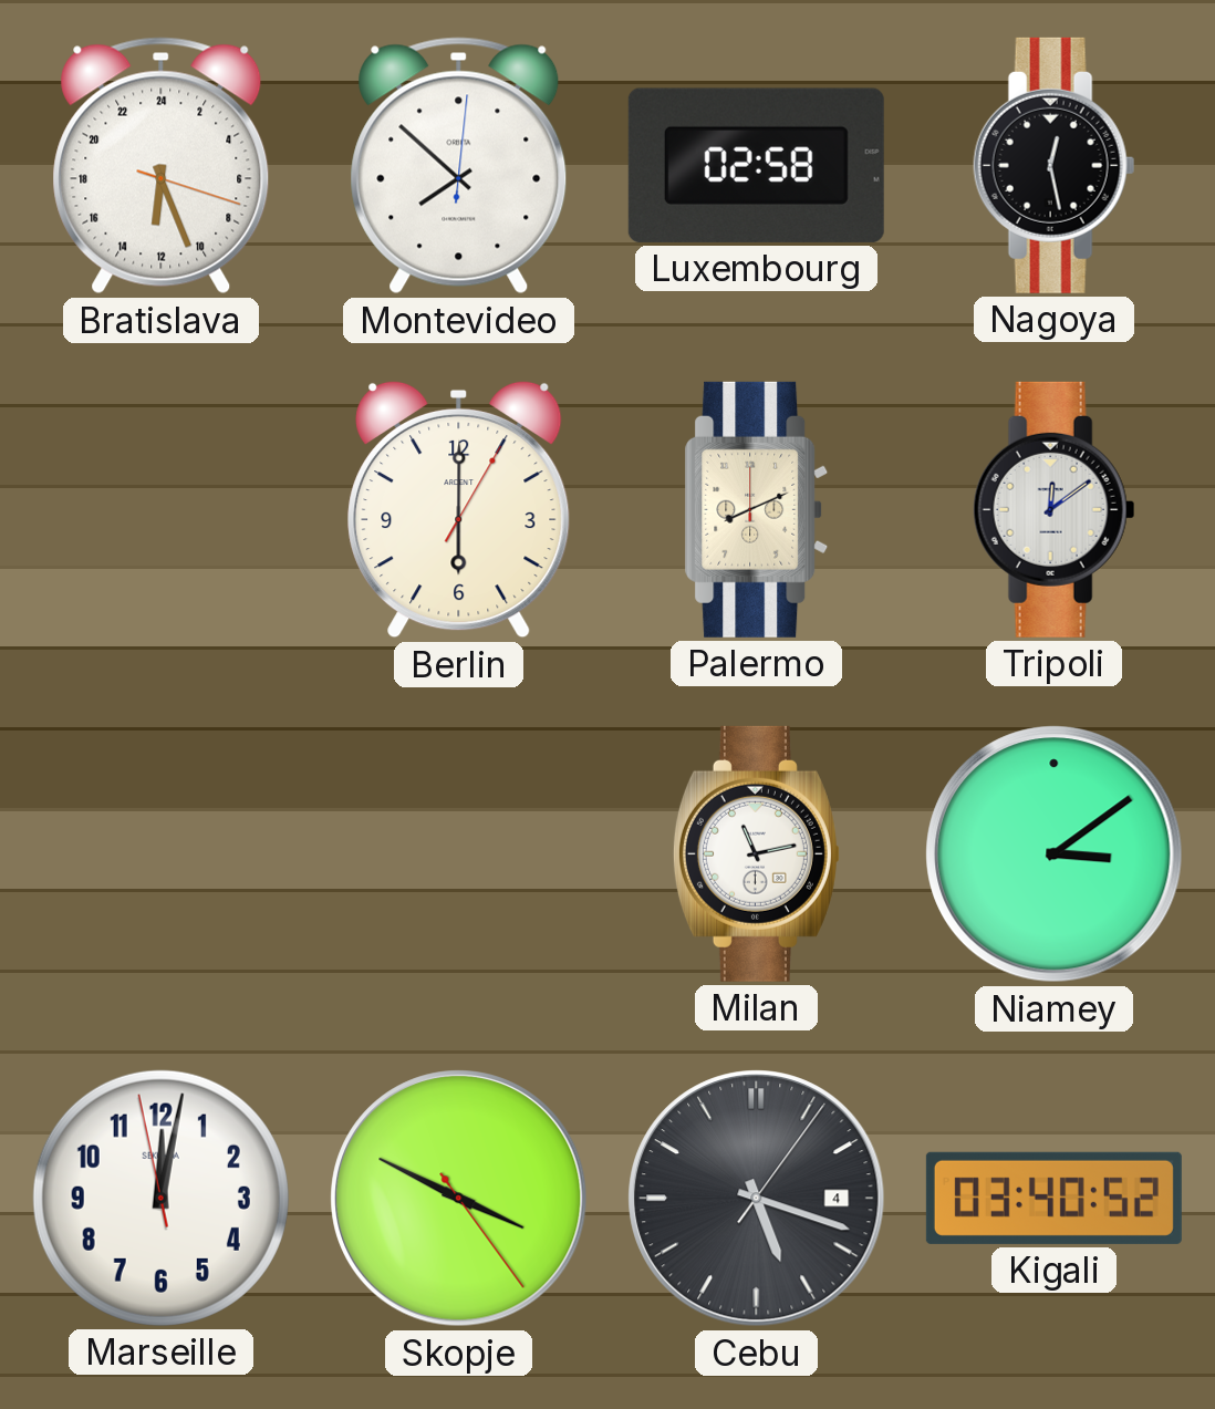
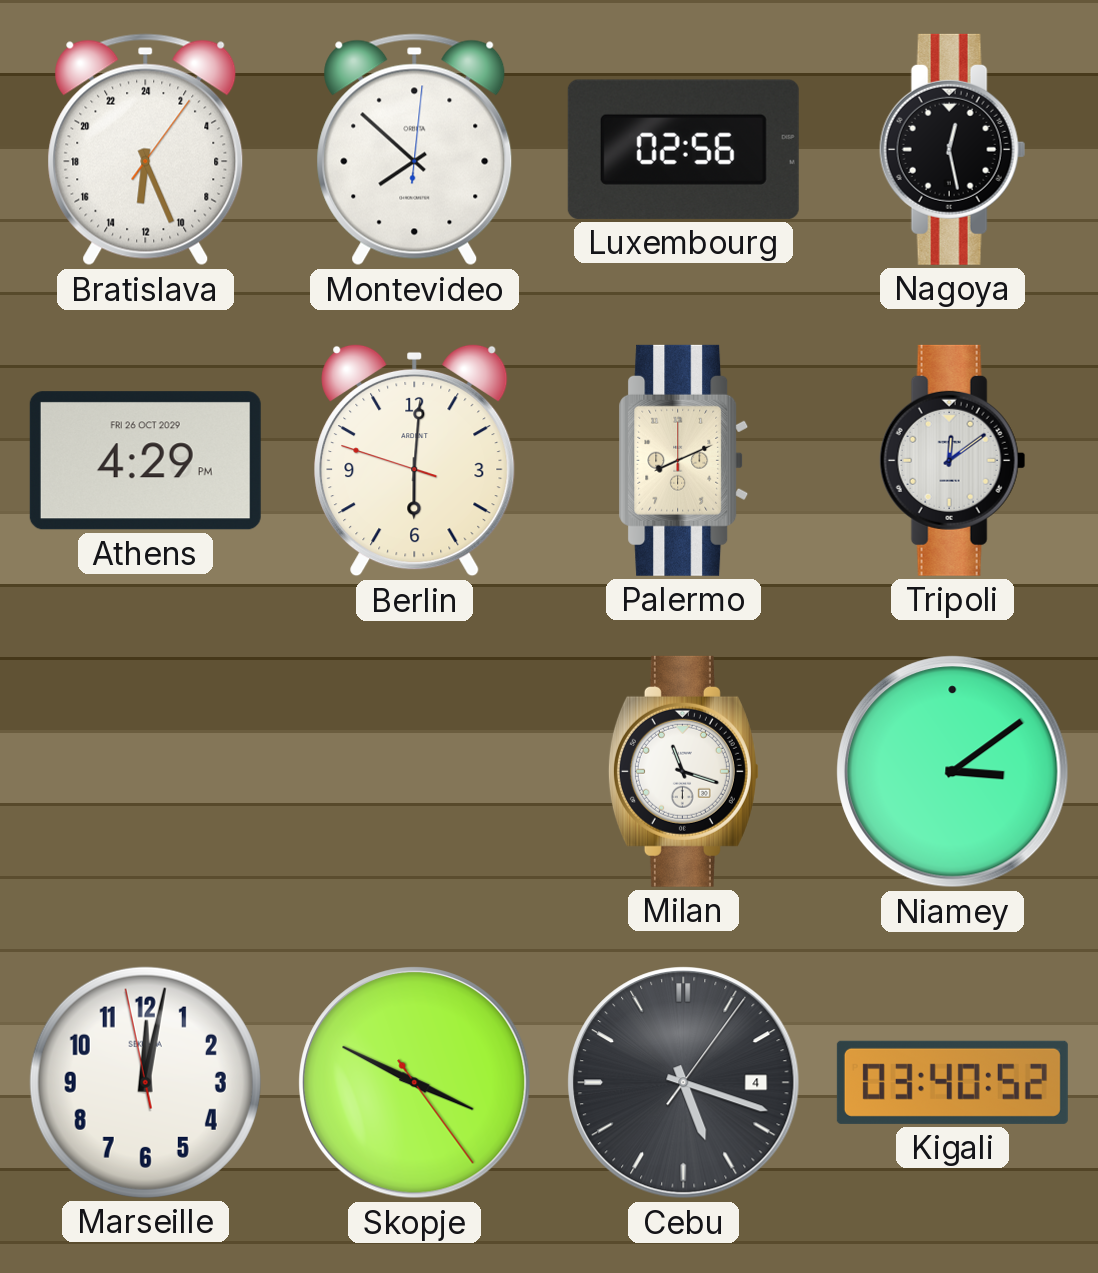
Bratislava: 12:26:18 -> 12:26:06 (146, 150)
Luxembourg: 02:58 -> 02:56 (683, 149)
Athens: none -> 4:29 (145, 461)
Berlin: 6:00:05 -> 6:00:48 (415, 460)
Milan: 11:13 -> 11:18 (683, 771)
